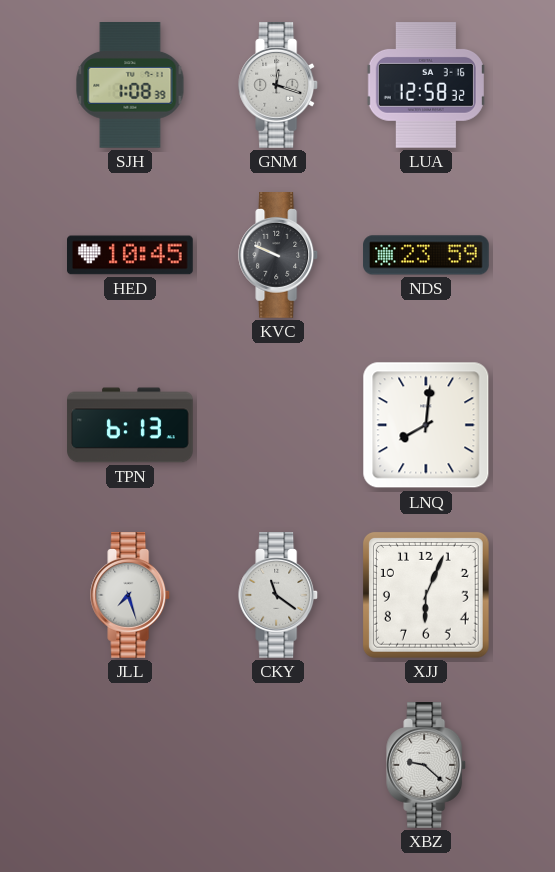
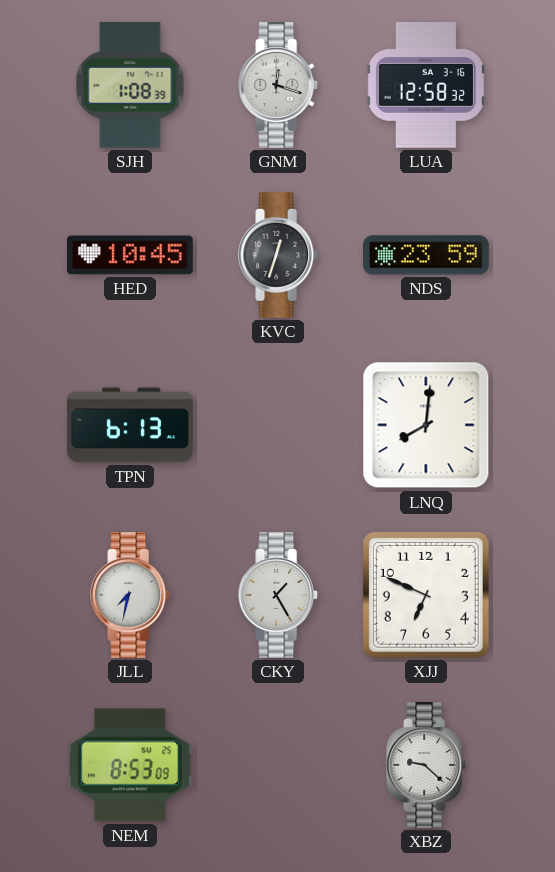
KVC: 9:49 -> 12:33 (279, 255)
JLL: 7:27 -> 7:32 (131, 595)
CKY: 11:21 -> 1:25 (279, 595)
XJJ: 6:04 -> 6:49 (426, 595)
NEM: none -> 8:53 (130, 765)
